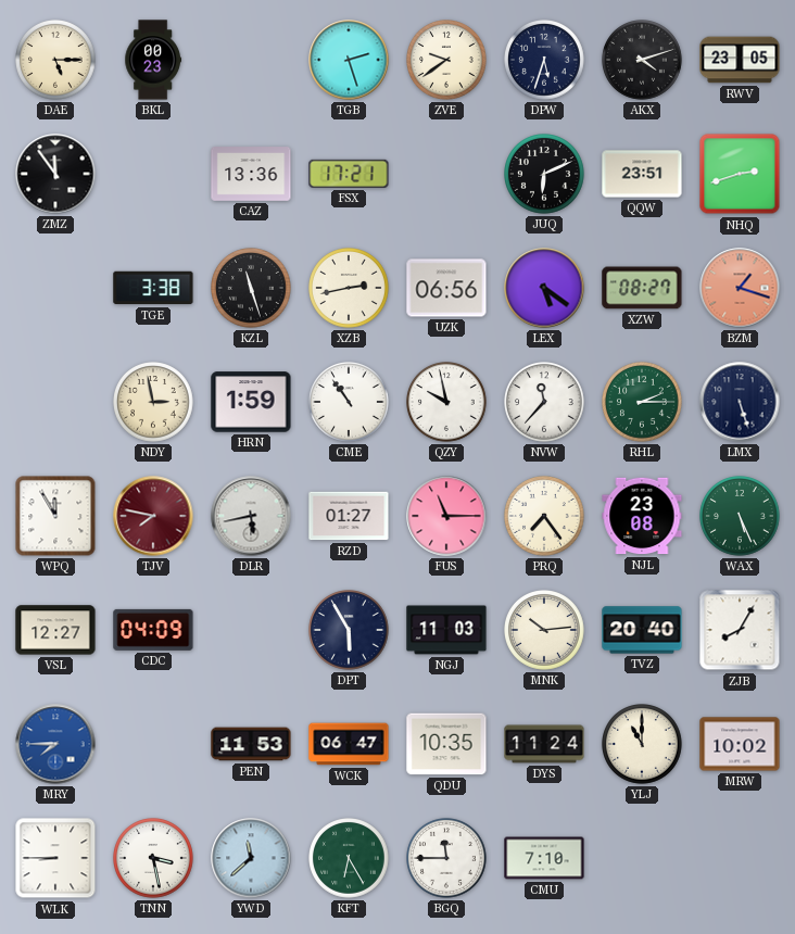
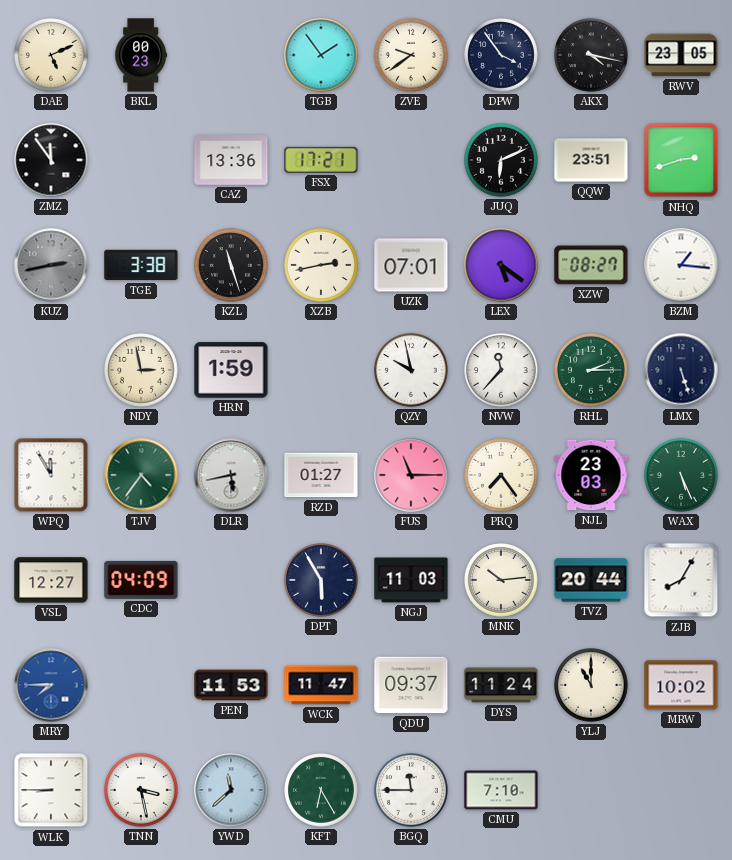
DAE: 5:15 -> 5:11 (52, 56)
TGB: 2:27 -> 1:54 (321, 55)
DPW: 5:33 -> 3:54 (502, 56)
AKX: 4:12 -> 4:17 (592, 56)
KUZ: none -> 2:43 (51, 265)
UZK: 06:56 -> 07:01 (411, 265)
BZM: 1:18 -> 1:16 (681, 265)
BZM dial: salmon -> white (681, 265)
CME: 10:54 -> none (350, 403)
TJV: 7:47 -> 4:36 (141, 475)
TJV dial: burgundy -> green (141, 475)
NJL: 23:08 -> 23:03 (591, 475)
TVZ: 20:40 -> 20:44 (591, 580)
WCK: 06:47 -> 11:47 (321, 685)
QDU: 10:35 -> 09:37 (411, 685)
